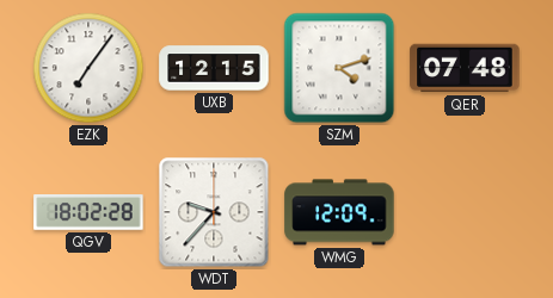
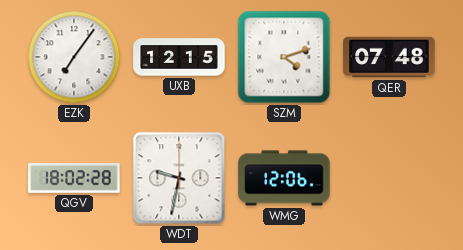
WDT: 9:37 -> 9:32 (179, 178)
WMG: 12:09 -> 12:06 (284, 178)
